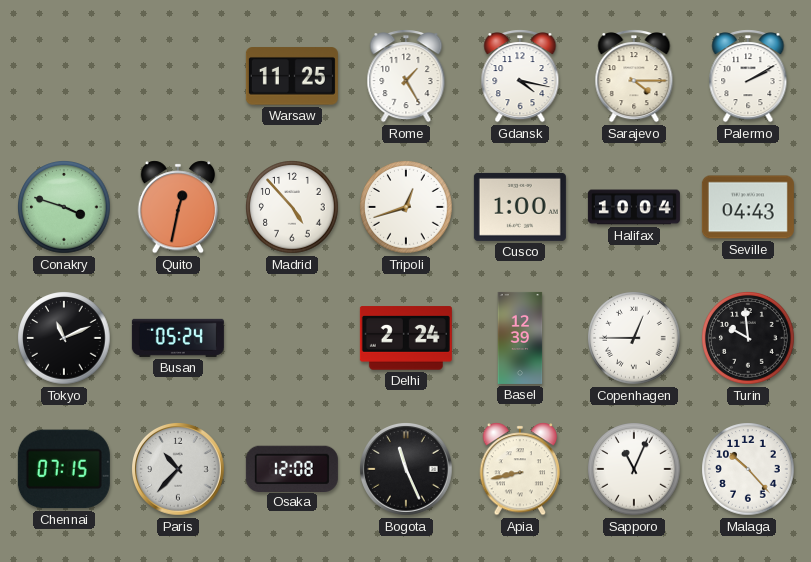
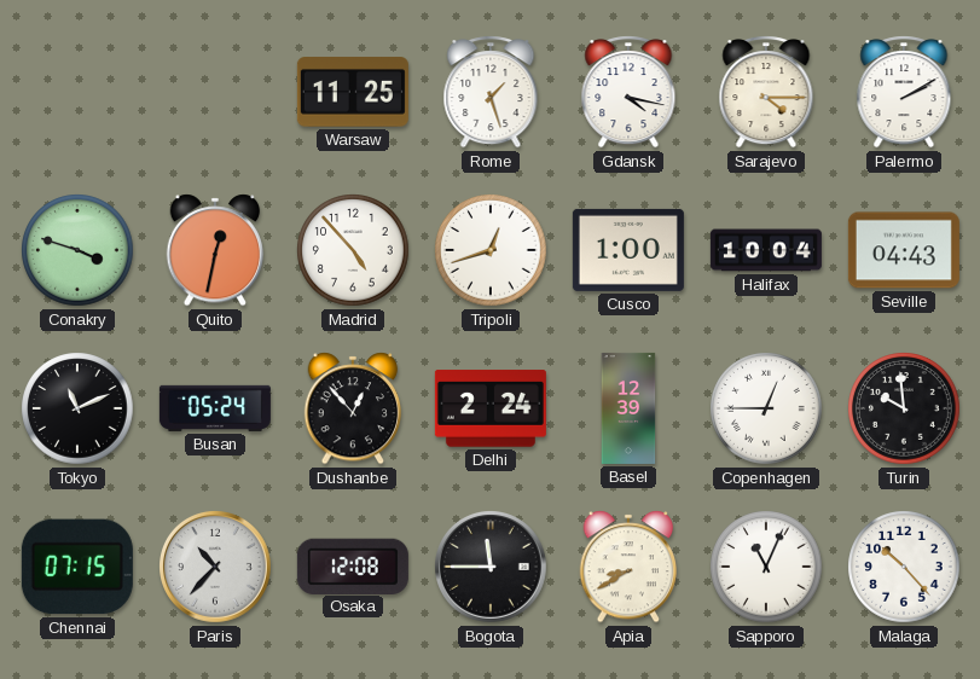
Rome: 1:25 -> 1:27 (491, 92)
Dushanbe: none -> 12:53 (353, 408)
Bogota: 11:26 -> 11:45 (492, 568)
Apia: 8:43 -> 8:40 (628, 567)
